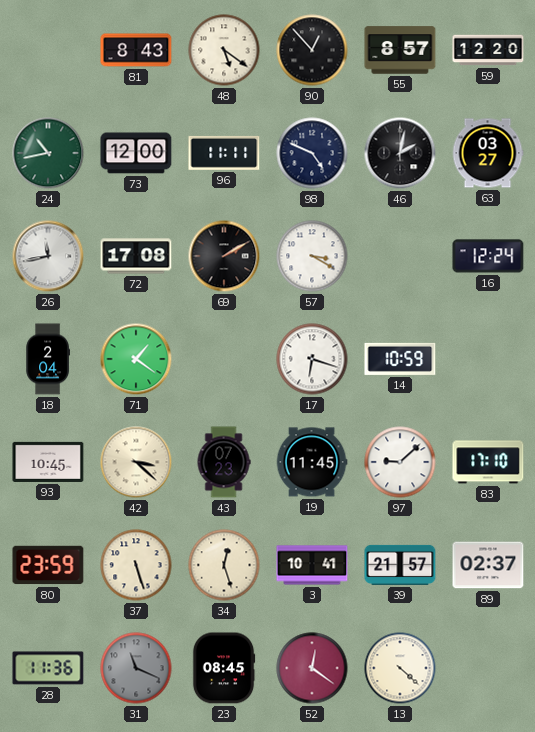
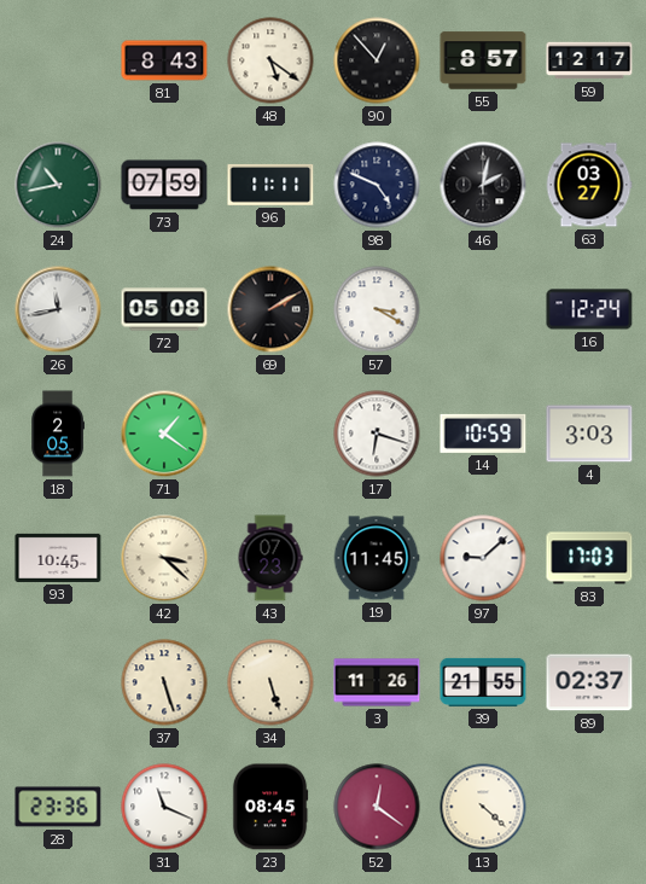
59: 12:20 -> 12:17 (589, 60)
73: 12:00 -> 07:59 (164, 185)
72: 17:08 -> 05:08 (164, 309)
18: 2:04 -> 2:05 (57, 434)
4: none -> 3:03 (589, 434)
83: 17:10 -> 17:03 (589, 558)
80: 23:59 -> none (48, 565)
34: 12:27 -> 5:27 (270, 682)
3: 10:41 -> 11:26 (377, 682)
39: 21:57 -> 21:55 (483, 682)
28: 11:36 -> 23:36 (58, 807)
31 dial: grey -> white (164, 807)
